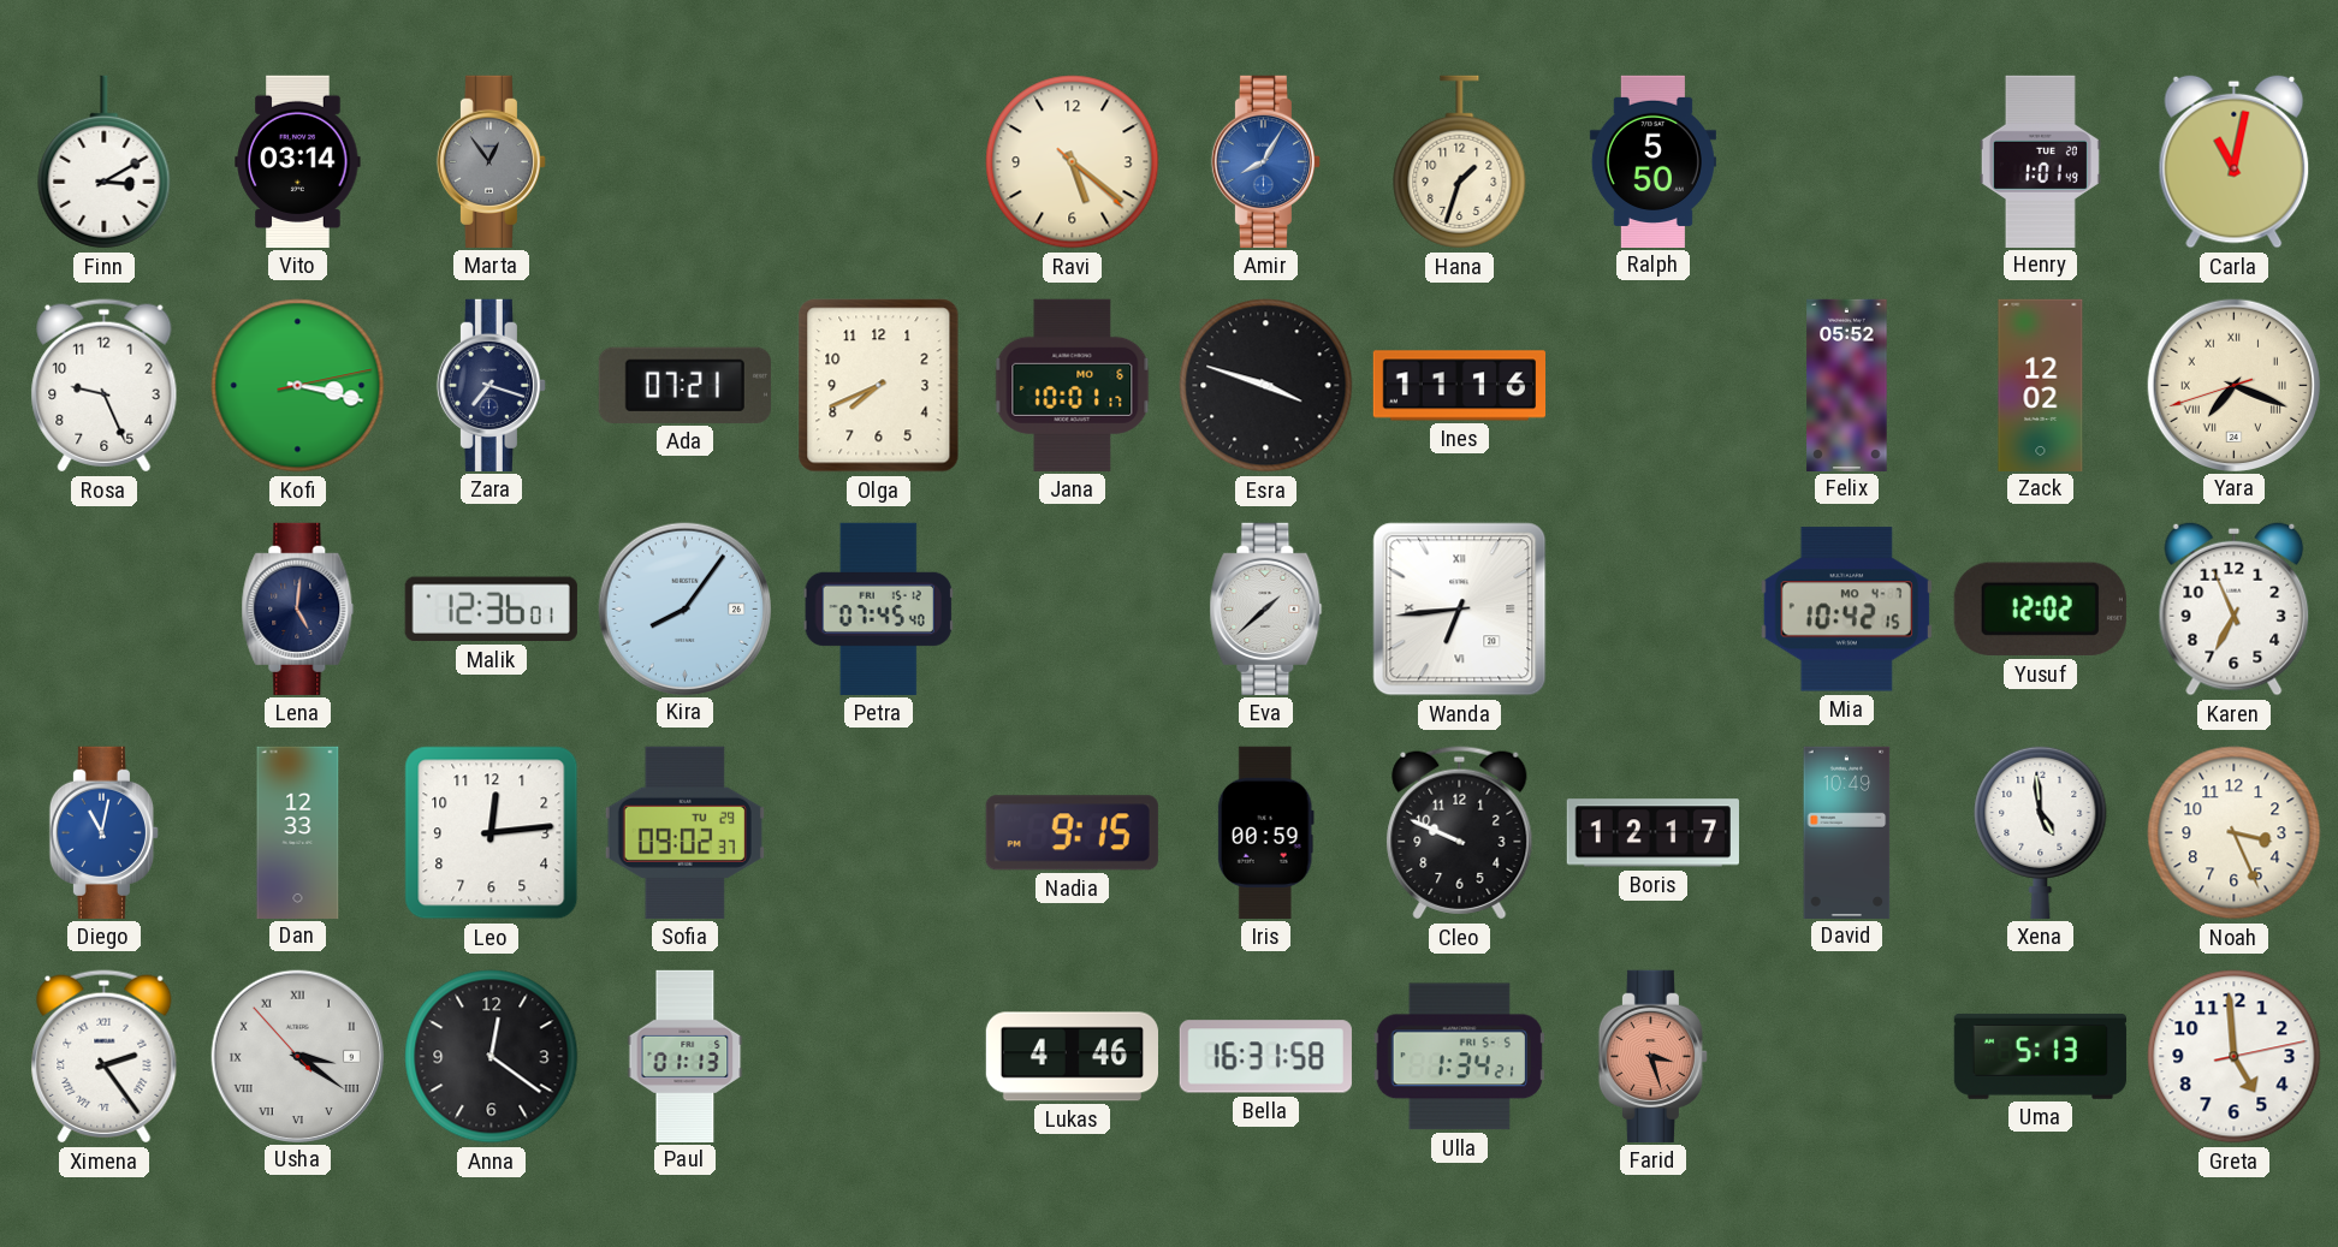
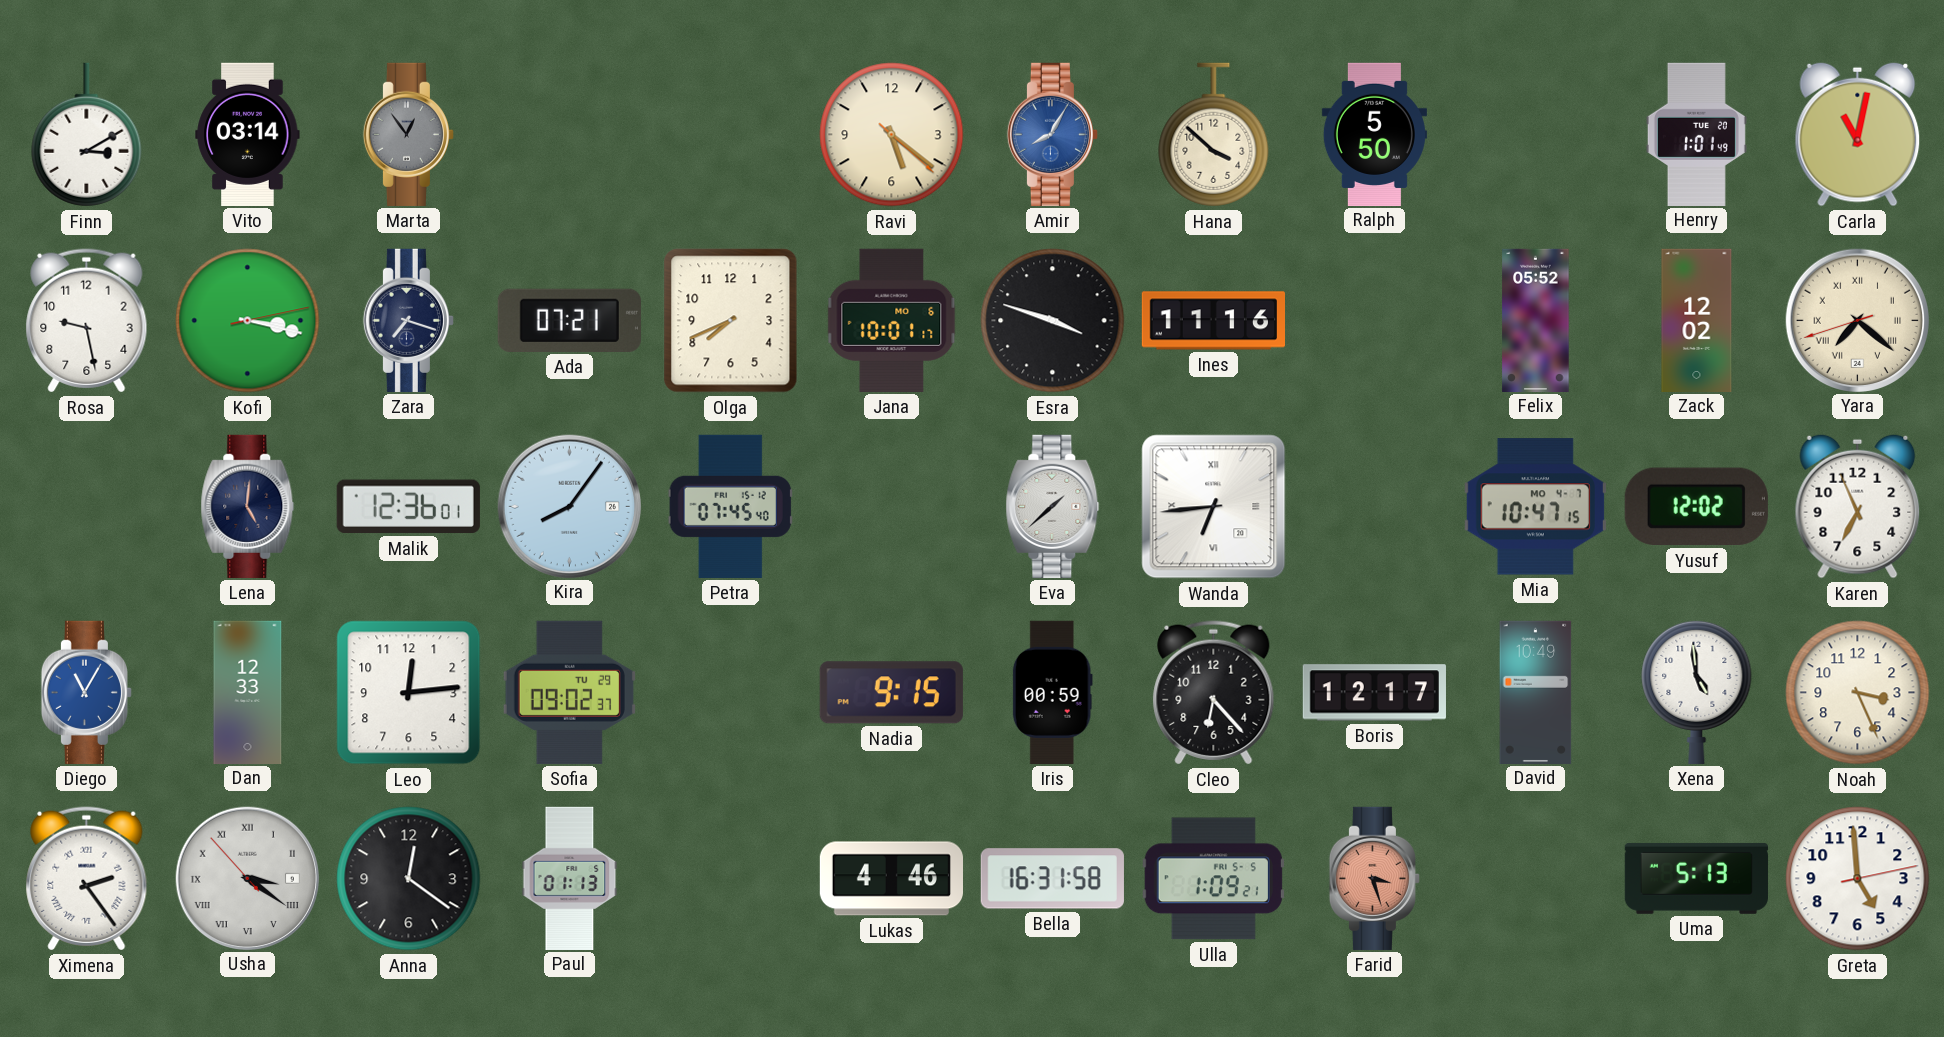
Hana: 1:33 -> 3:52 (1214, 135)
Rosa: 9:26 -> 9:28 (87, 321)
Yara: 7:18 -> 7:21 (1857, 320)
Mia: 10:42 -> 10:47 (1535, 507)
Diego: 11:02 -> 11:05 (86, 692)
Cleo: 9:49 -> 6:23 (1214, 693)
Ulla: 1:34 -> 1:09 (1213, 879)
